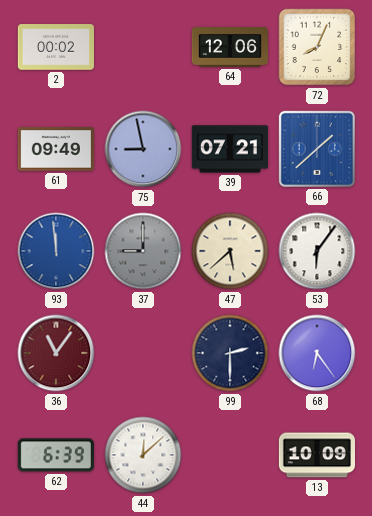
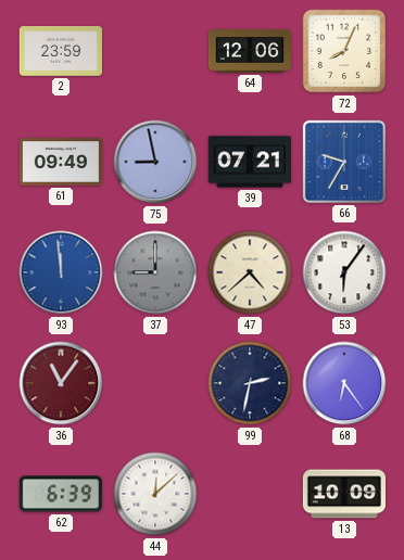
2: 00:02 -> 23:59 (61, 51)
66: 1:38 -> 9:35 (344, 162)
47: 5:38 -> 4:38 (250, 272)
99: 2:30 -> 2:32 (250, 383)
